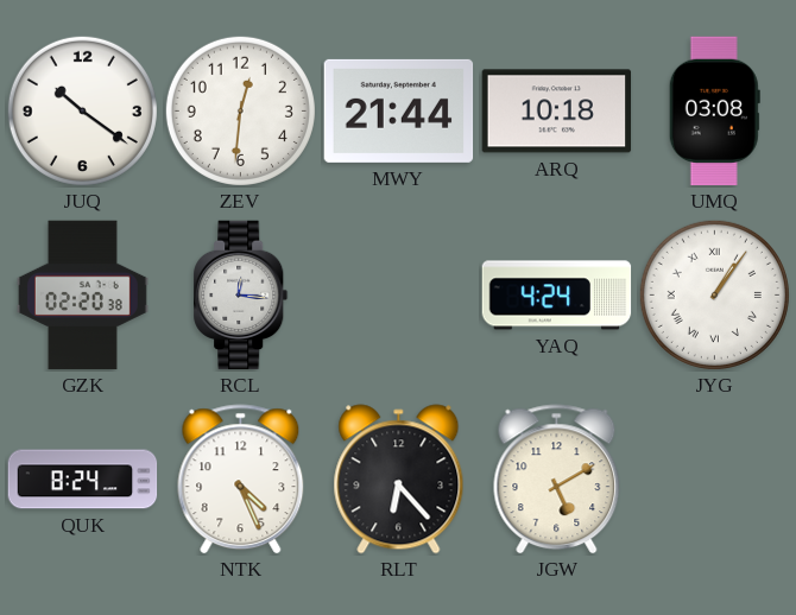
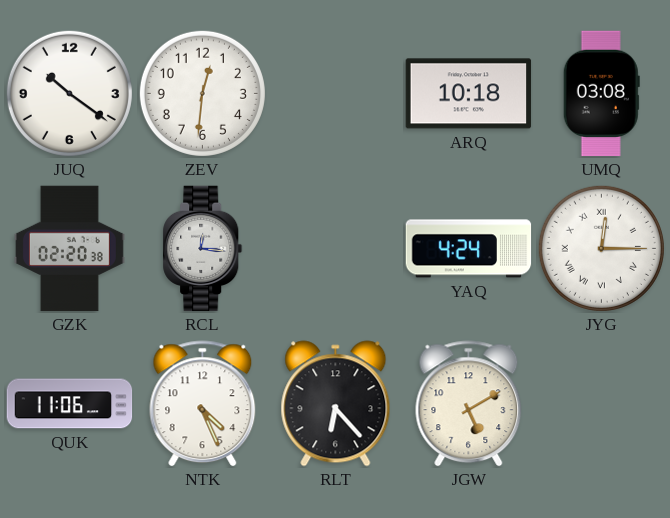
MWY: 21:44 -> none (399, 110)
JYG: 1:06 -> 12:15 (601, 248)
QUK: 8:24 -> 11:06 (70, 404)
